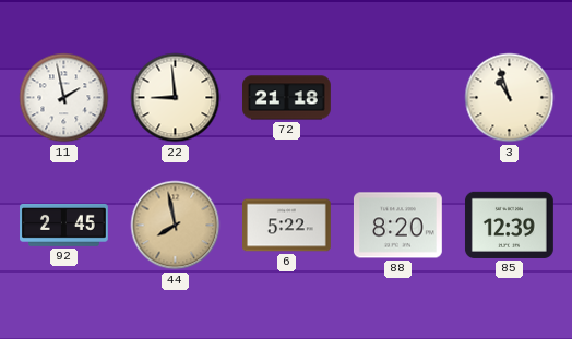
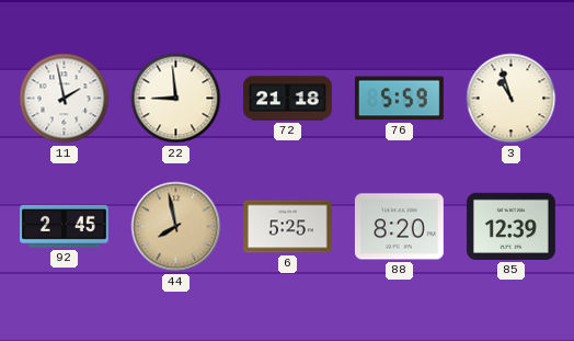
76: none -> 5:59 (399, 99)
6: 5:22 -> 5:25 (288, 227)
